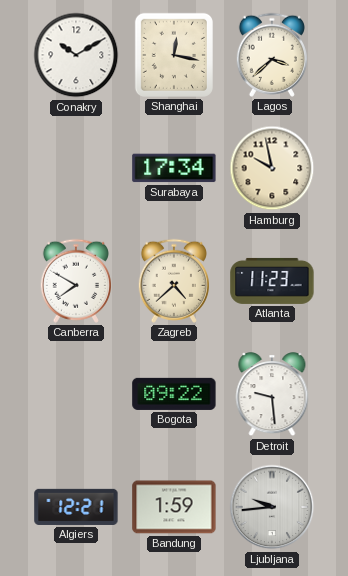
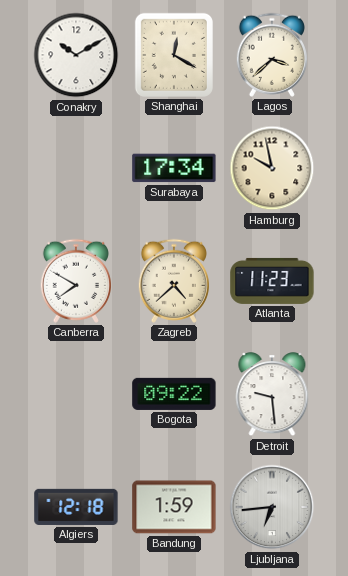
Shanghai: 12:17 -> 12:20 (174, 55)
Algiers: 12:21 -> 12:18 (76, 507)
Ljubljana: 9:44 -> 6:44 (272, 507)
